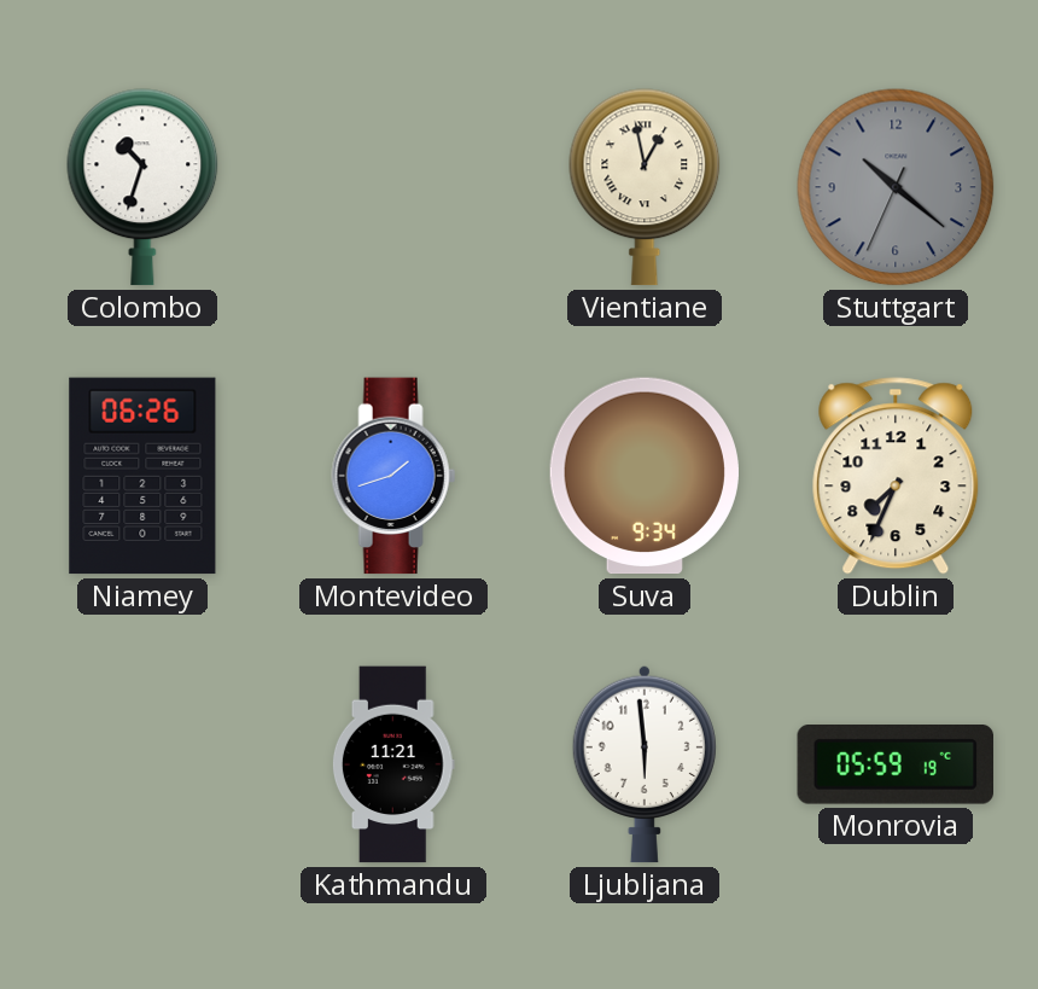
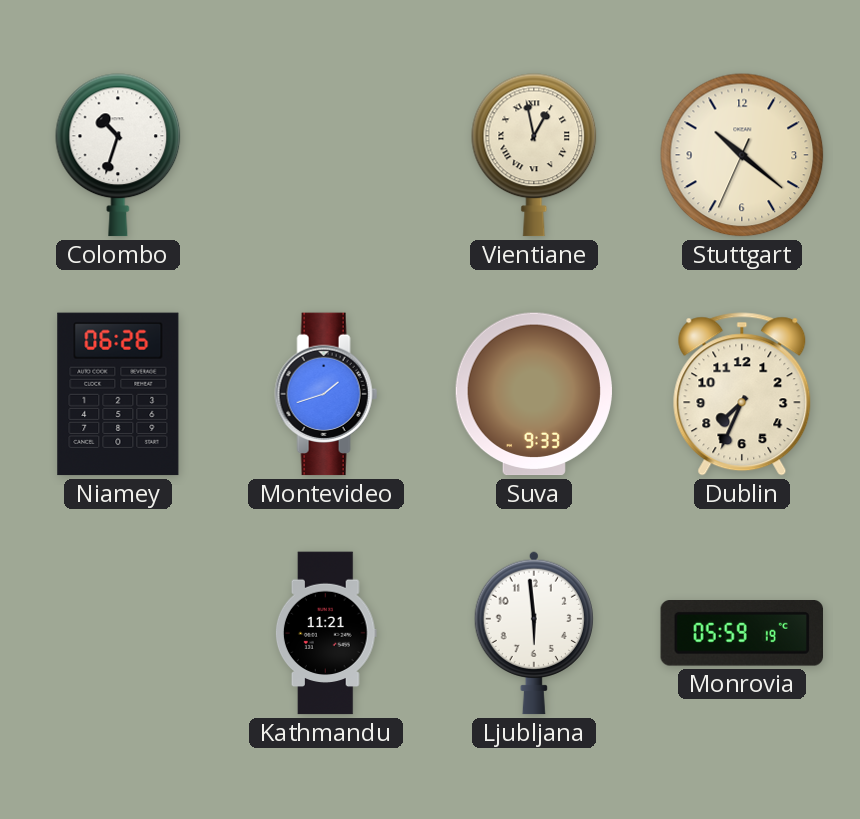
Stuttgart dial: grey -> cream (742, 155)
Suva: 9:34 -> 9:33 (534, 394)
